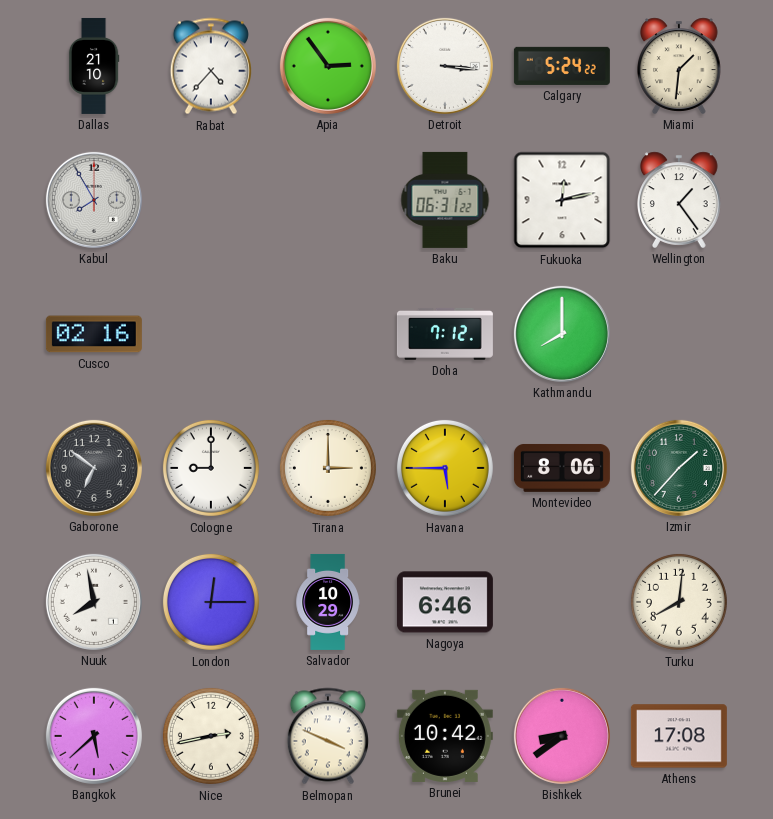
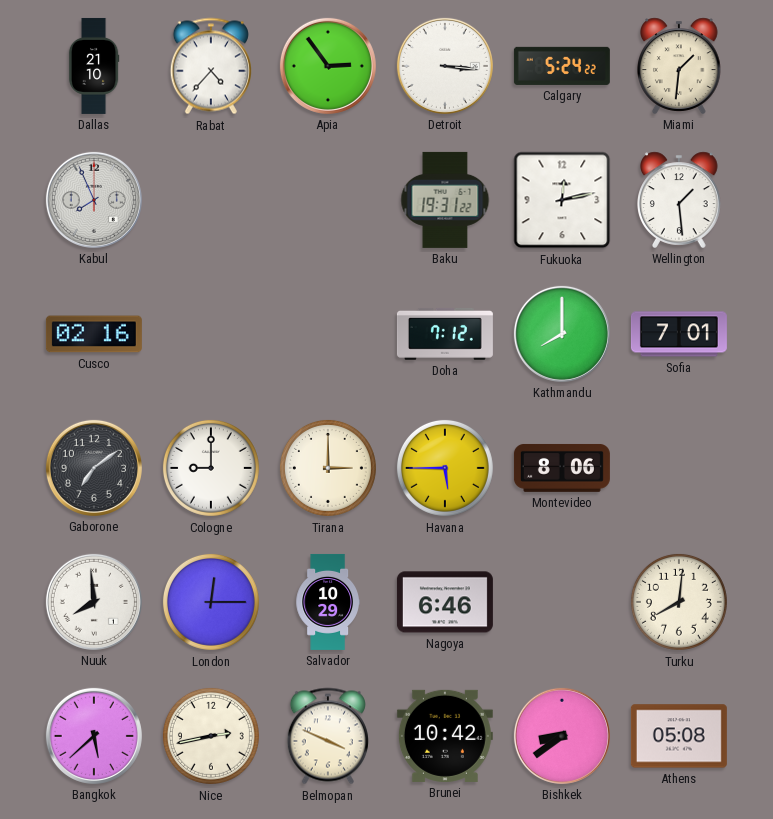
Kabul: 7:55 -> 7:56 (94, 200)
Baku: 06:31 -> 19:31 (445, 200)
Wellington: 1:24 -> 1:29 (680, 200)
Sofia: none -> 7:01 (679, 334)
Gaborone: 6:51 -> 7:09 (94, 468)
Izmir: 1:37 -> none (679, 468)
Nuuk: 7:58 -> 7:59 (94, 602)
Athens: 17:08 -> 05:08 (679, 736)
